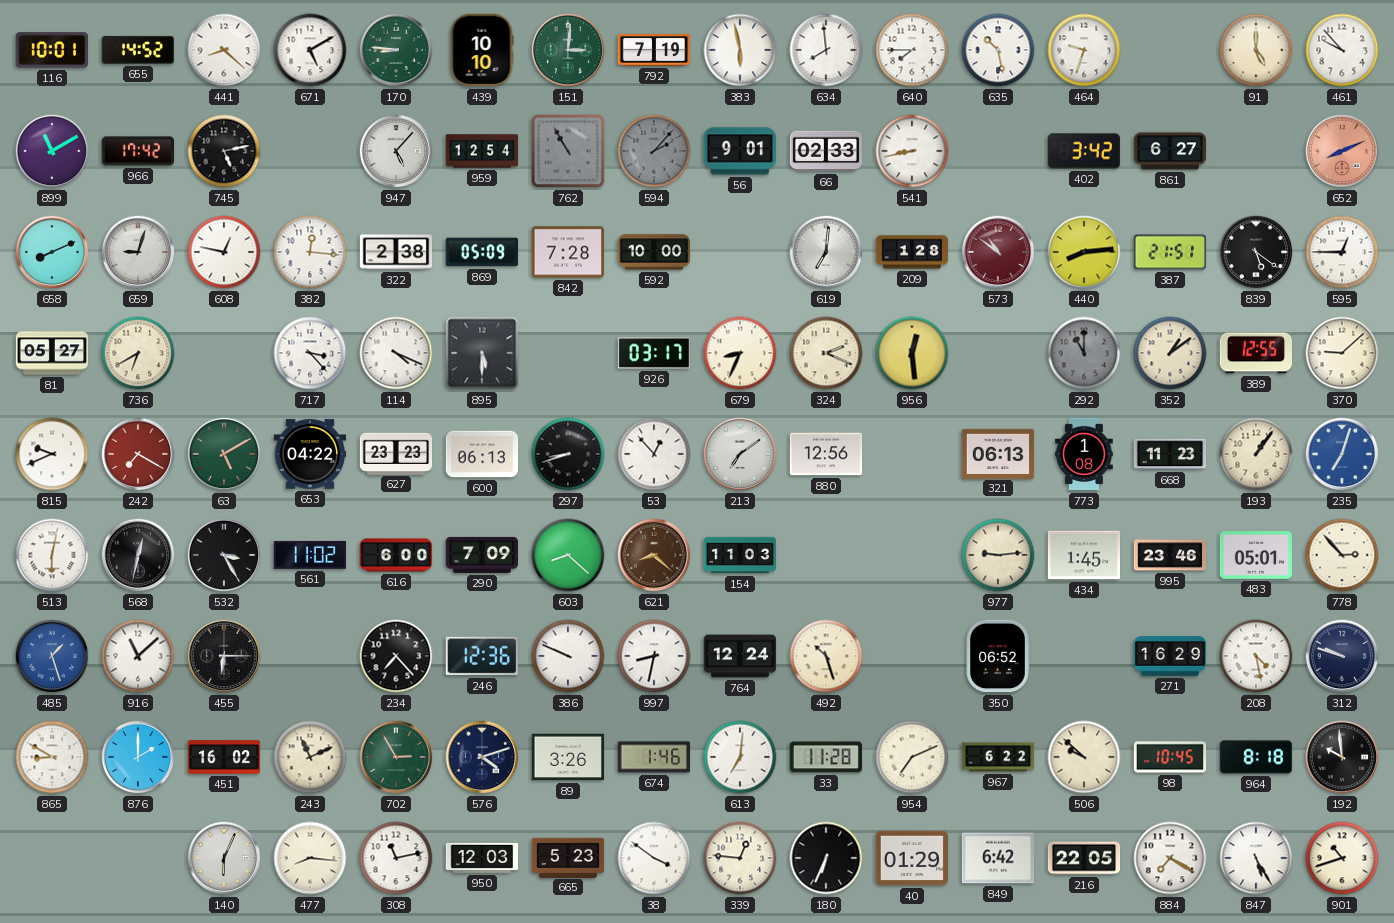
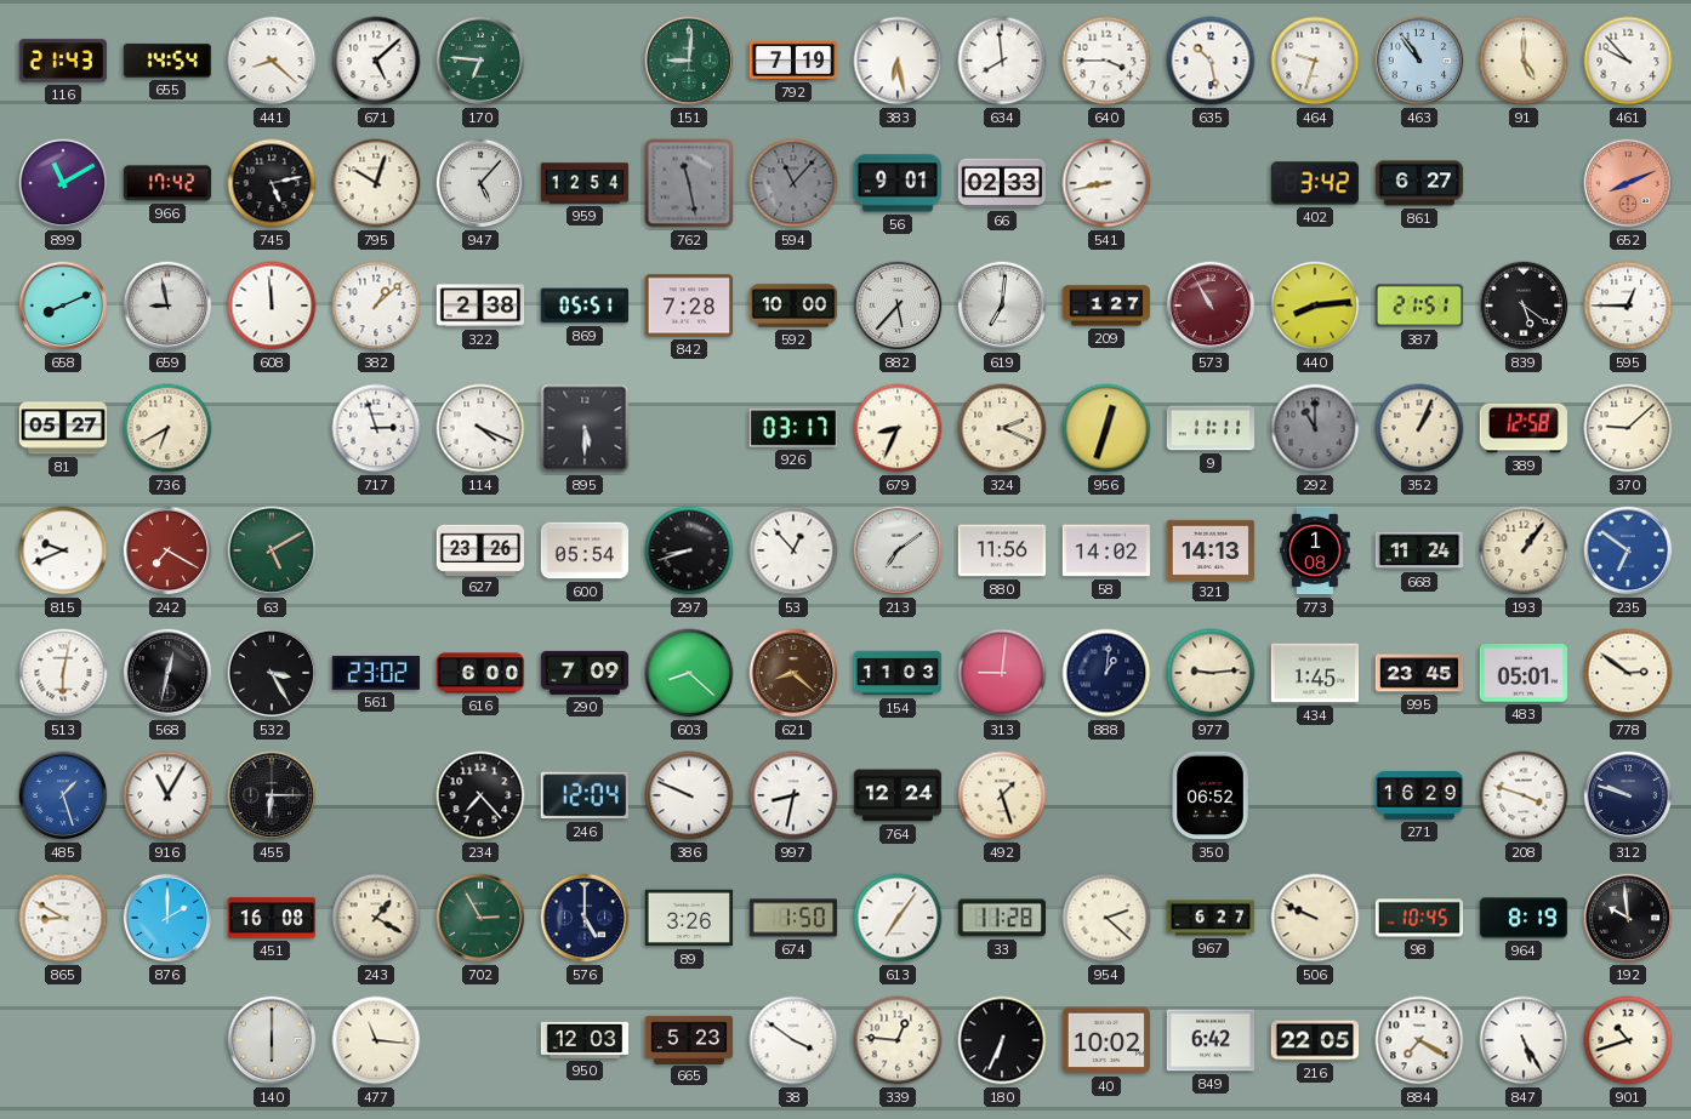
116: 10:01 -> 21:43 (62, 61)
655: 14:52 -> 14:54 (166, 61)
671: 5:10 -> 5:08 (376, 61)
170: 8:46 -> 6:46 (480, 61)
439: 10:10 -> none (482, 50)
151: 3:01 -> 9:01 (689, 61)
383: 5:58 -> 6:28 (898, 61)
640: 7:45 -> 3:45 (1106, 61)
463: none -> 10:54 (1419, 61)
795: none -> 10:03 (376, 183)
762: 10:55 -> 11:28 (689, 183)
594: 2:07 -> 11:07 (793, 183)
659: 9:03 -> 8:58 (167, 306)
608: 12:47 -> 11:59 (272, 306)
382: 12:16 -> 1:08 (376, 306)
869: 05:09 -> 05:51 (583, 306)
882: none -> 5:37 (898, 306)
209: 1:28 -> 1:27 (1106, 306)
573: 10:51 -> 10:55 (1211, 306)
717: 3:23 -> 2:57 (376, 428)
956: 12:29 -> 12:33 (1106, 428)
9: none -> 11:11 (1211, 428)
352: 1:09 -> 1:04 (1419, 428)
389: 12:55 -> 12:58 (1522, 428)
653: 04:22 -> none (310, 454)
627: 23:23 -> 23:26 (480, 549)
600: 06:13 -> 05:54 (585, 550)
880: 12:56 -> 11:56 (1002, 550)
58: none -> 14:02 (1106, 550)
321: 06:13 -> 14:13 (1211, 549)
668: 11:23 -> 11:24 (1419, 550)
235: 7:03 -> 6:51 (1628, 550)
561: 11:02 -> 23:02 (375, 673)
313: none -> 9:01 (1002, 673)
888: none -> 1:01 (1106, 673)
995: 23:46 -> 23:45 (1419, 673)
778: 2:53 -> 2:51 (1628, 673)
916: 11:08 -> 11:05 (167, 795)
246: 12:36 -> 12:04 (585, 795)
492: 10:27 -> 1:27 (1002, 795)
208: 4:28 -> 3:48 (1524, 795)
451: 16:02 -> 16:08 (272, 918)
243: 11:11 -> 1:20 (376, 918)
576: 4:12 -> 5:00 (585, 918)
674: 1:46 -> 1:50 (793, 918)
613: 7:01 -> 7:06 (898, 918)
954: 7:11 -> 2:22 (1106, 918)
967: 6:22 -> 6:27 (1211, 918)
506: 9:52 -> 9:49 (1315, 918)
964: 8:18 -> 8:19 (1524, 918)
140: 6:04 -> 6:00 (272, 1040)
477: 8:16 -> 11:16 (376, 1040)
308: 11:13 -> none (396, 858)
40: 01:29 -> 10:02 (1106, 1040)
